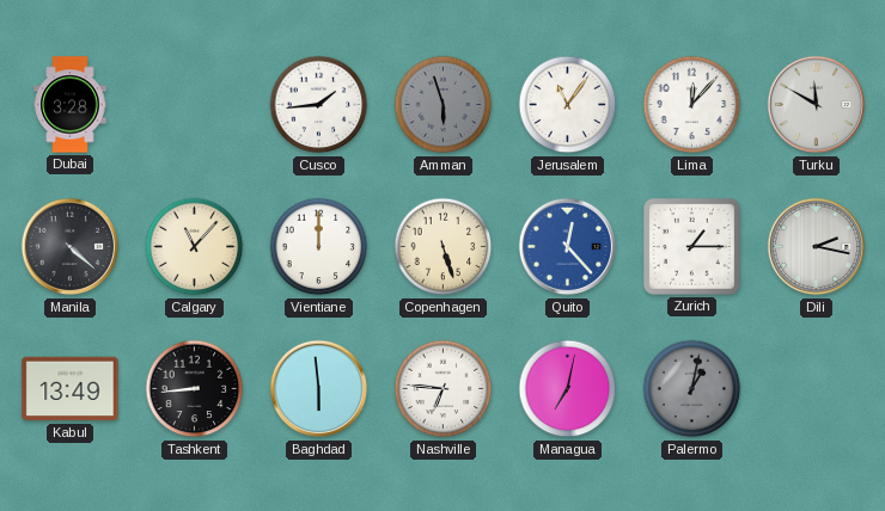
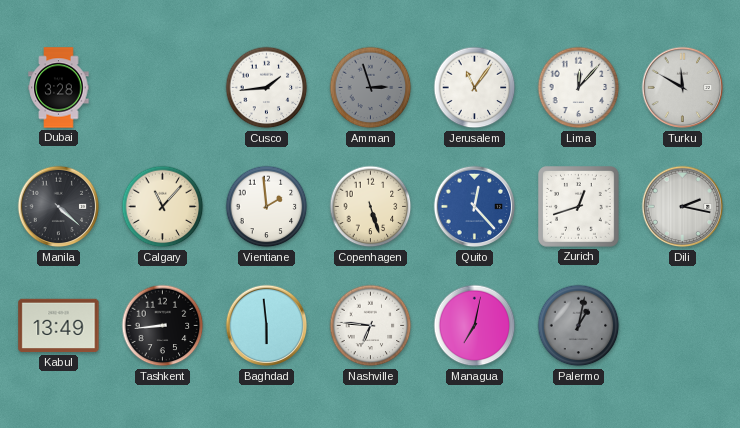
Amman: 5:57 -> 2:57 (371, 88)
Vientiane: 12:00 -> 1:59 (267, 207)
Zurich: 1:15 -> 12:42 (579, 207)
